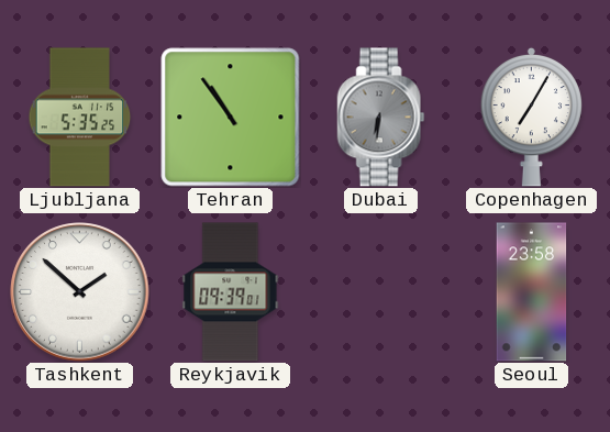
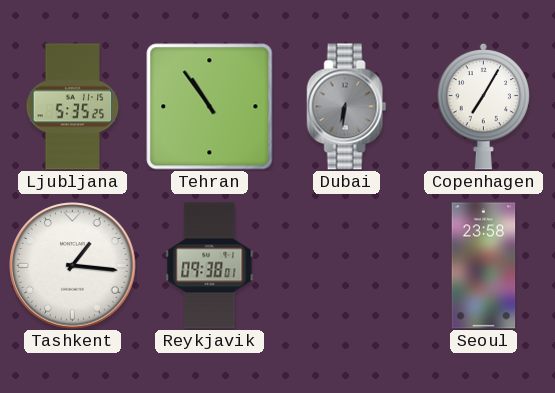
Tashkent: 1:52 -> 1:16 (73, 266)
Reykjavik: 09:39 -> 09:38 (210, 266)
